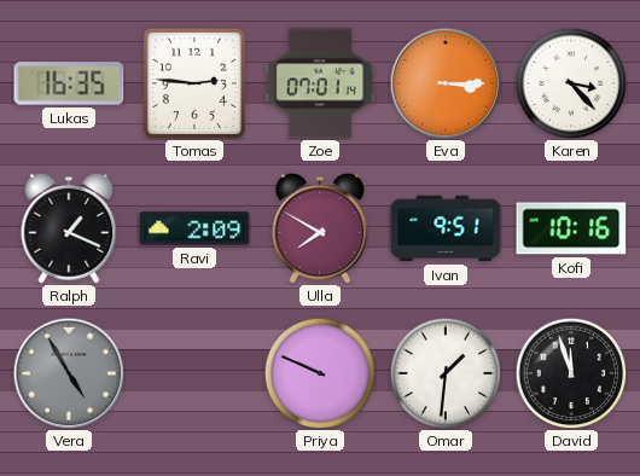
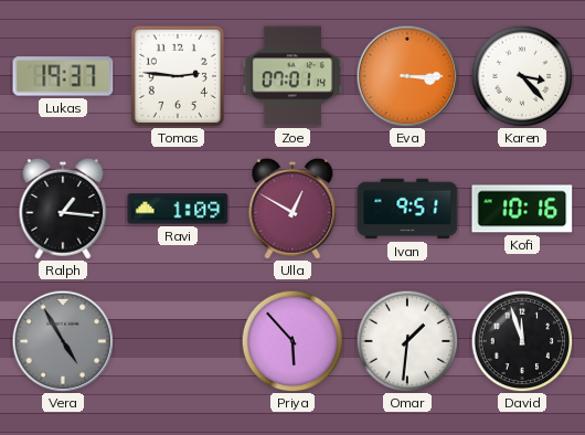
Lukas: 16:35 -> 19:37 (63, 76)
Ralph: 1:19 -> 1:16 (63, 209)
Ravi: 2:09 -> 1:09 (178, 209)
Ulla: 7:50 -> 12:50 (292, 209)
Priya: 9:49 -> 5:53 (292, 341)
